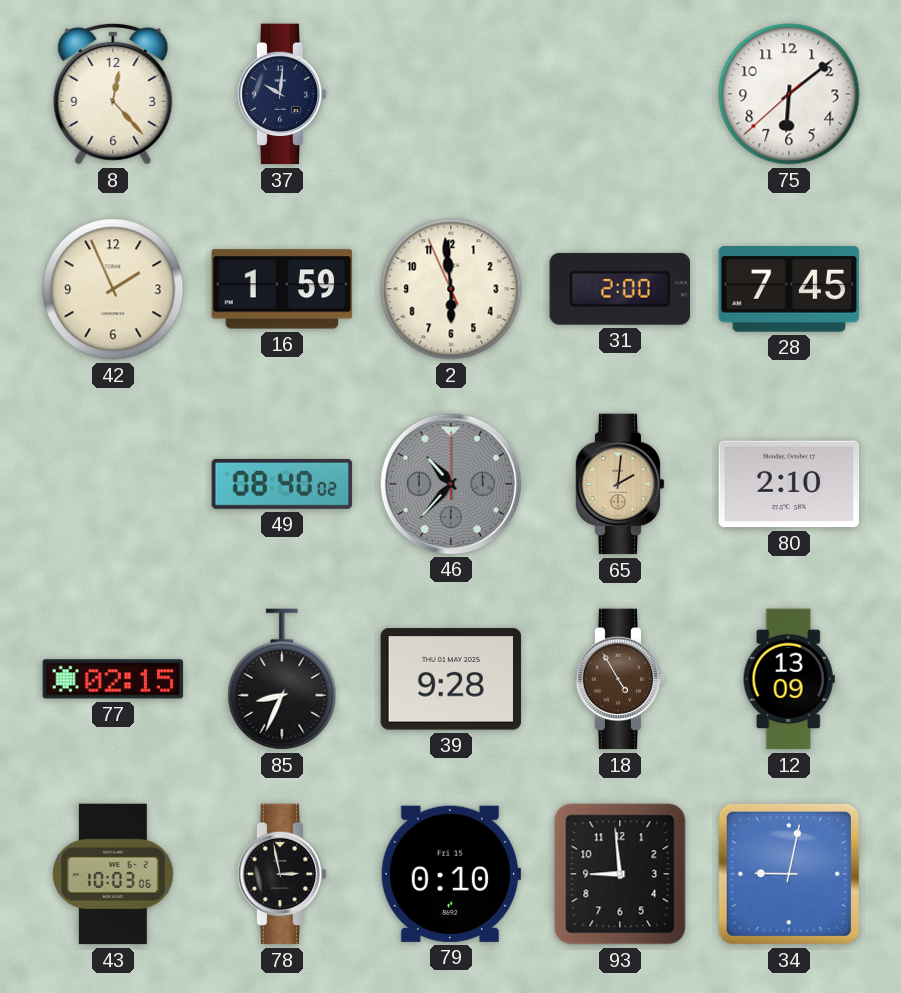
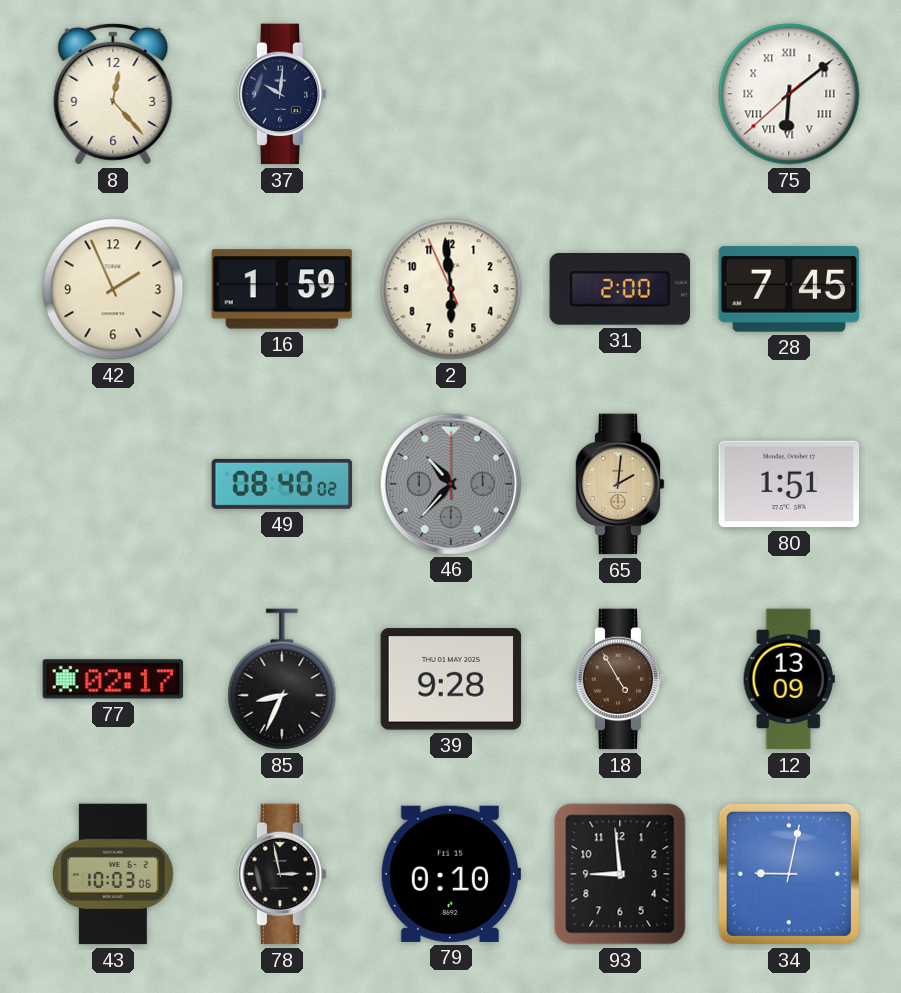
75 numerals: Arabic -> Roman (789, 94)
80: 2:10 -> 1:51 (789, 484)
77: 02:15 -> 02:17 (113, 679)
